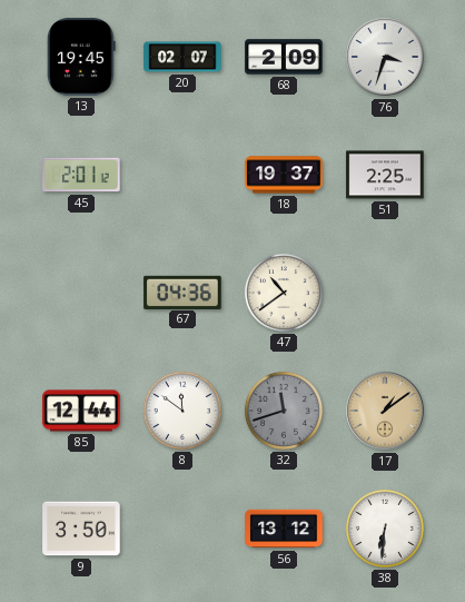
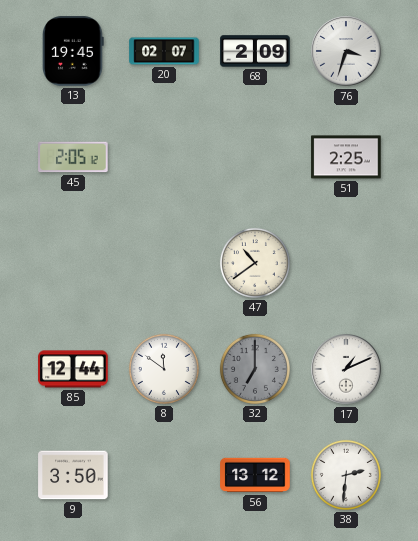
45: 2:01 -> 2:05 (73, 157)
18: 19:37 -> none (284, 175)
67: 04:36 -> none (182, 292)
32: 11:42 -> 7:00 (255, 369)
17: 1:09 -> 1:11 (346, 369)
17 dial: champagne -> white (346, 369)
38: 6:31 -> 2:31 (346, 475)
